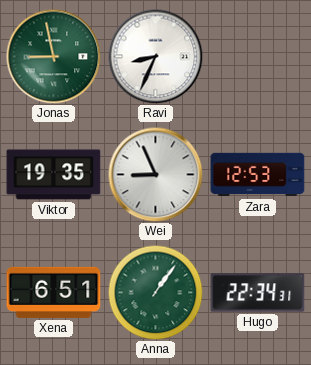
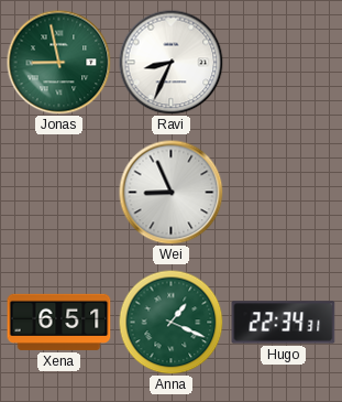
Viktor: 19:35 -> none (54, 175)
Zara: 12:53 -> none (258, 175)
Anna: 1:06 -> 1:19 (170, 322)
